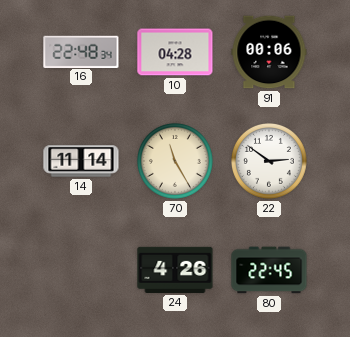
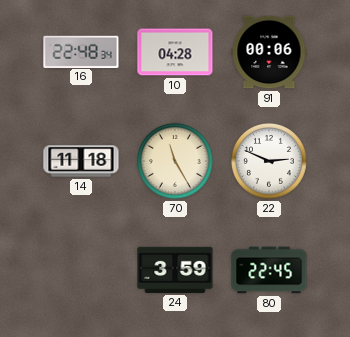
14: 11:14 -> 11:18 (81, 161)
22: 2:51 -> 2:49 (269, 161)
24: 4:26 -> 3:59 (175, 270)
